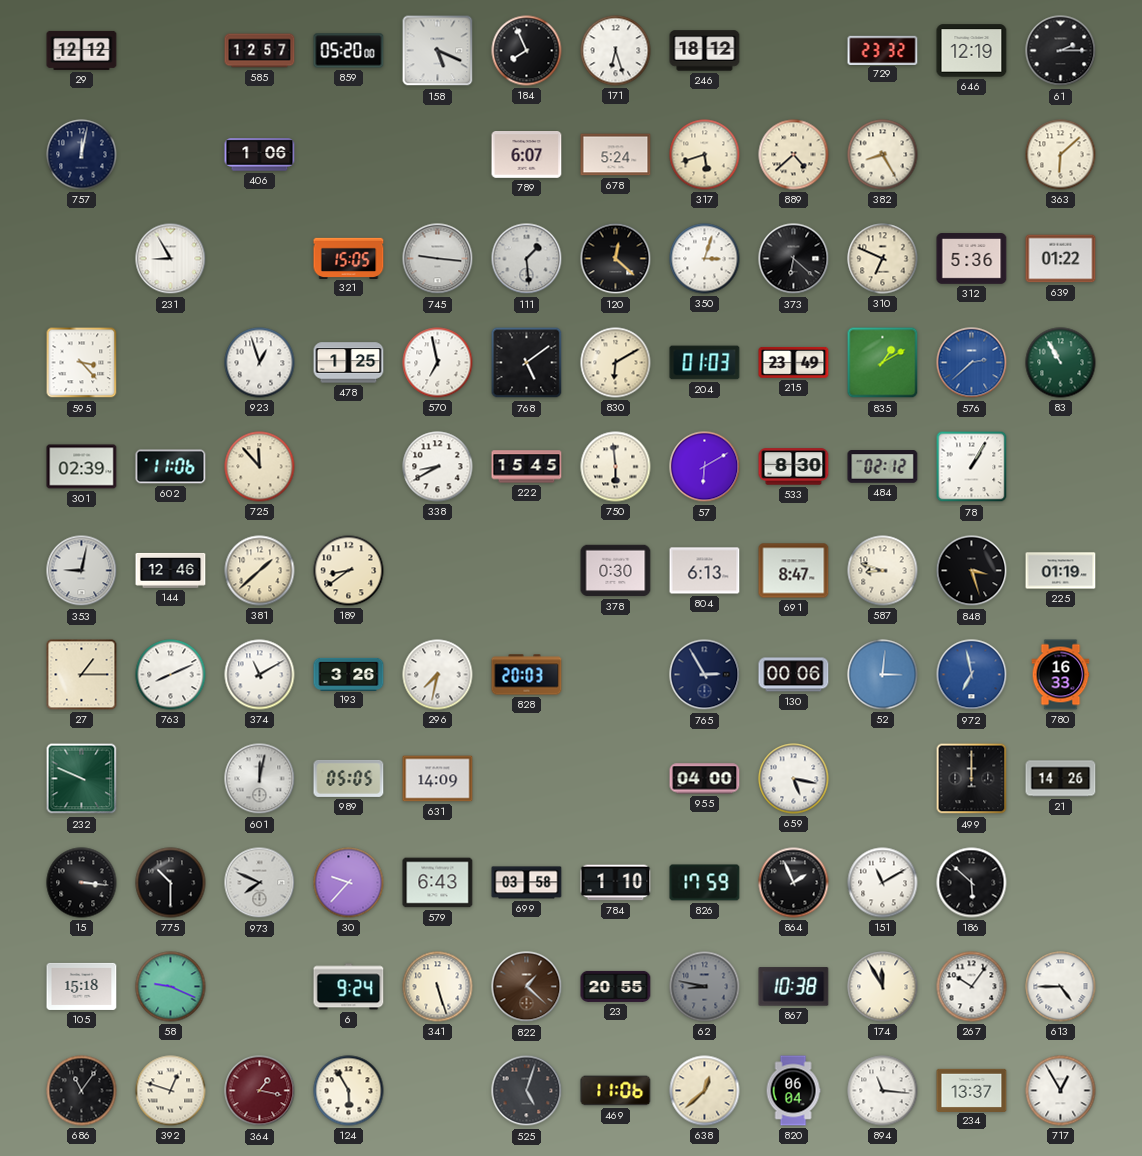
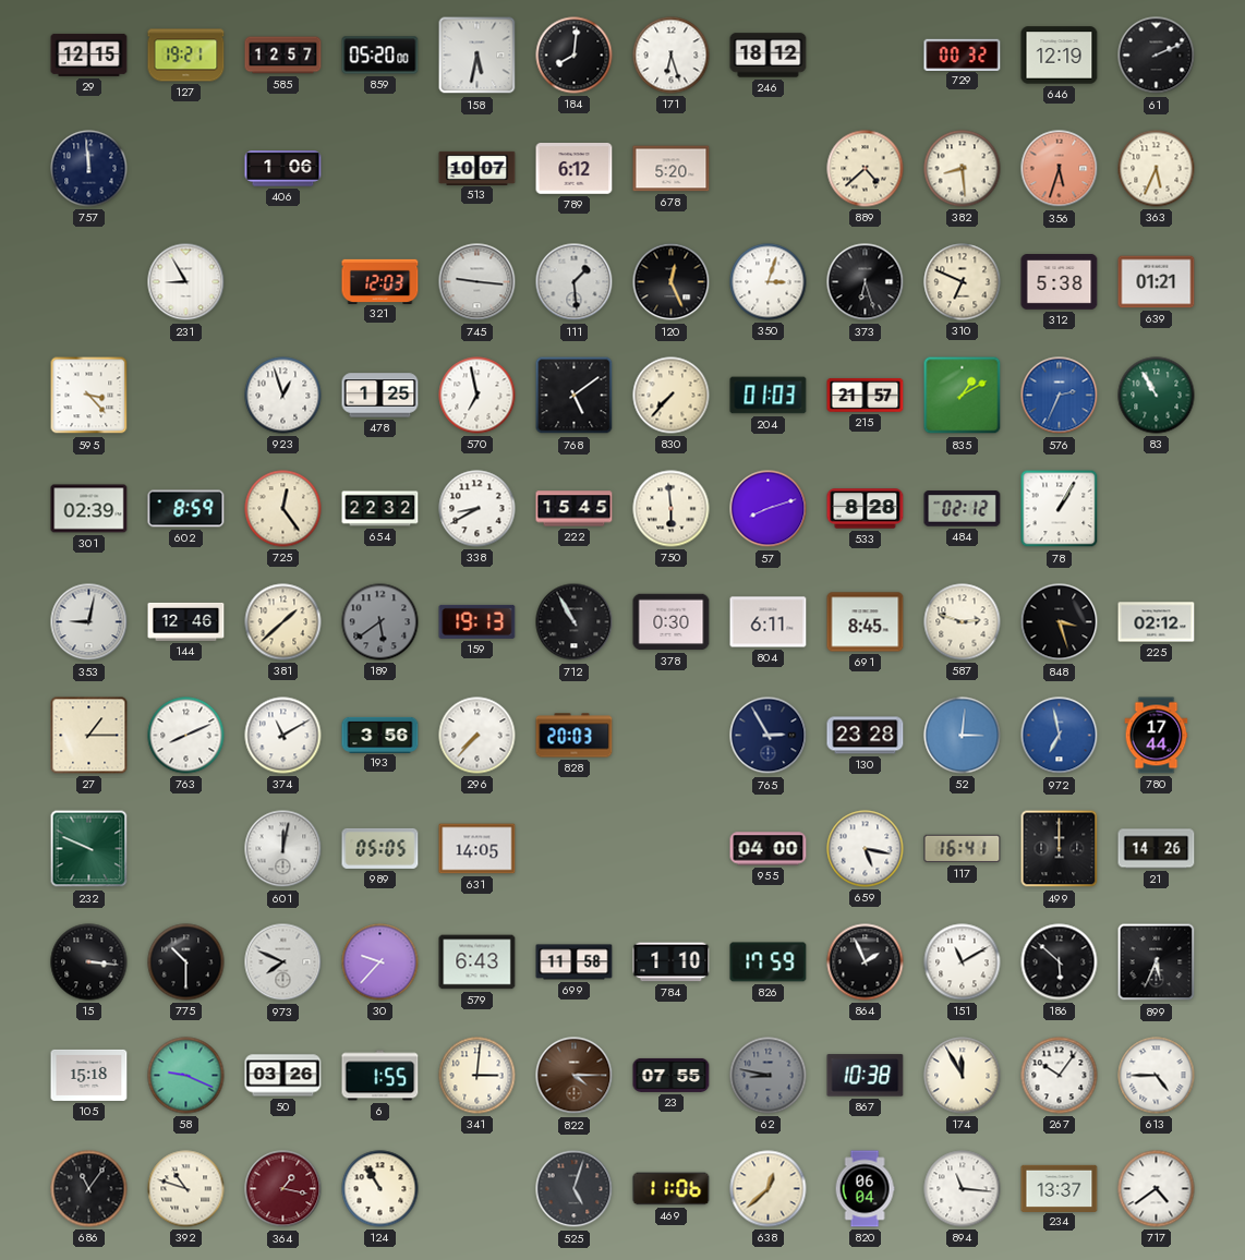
29: 12:12 -> 12:15 (89, 54)
127: none -> 19:21 (186, 56)
158: 5:19 -> 5:32 (478, 56)
184: 7:56 -> 8:01 (575, 56)
729: 23:32 -> 00:32 (963, 54)
61: 2:15 -> 2:11 (1157, 56)
757: 12:02 -> 11:59 (89, 169)
513: none -> 10:07 (478, 168)
789: 6:07 -> 6:12 (575, 169)
678: 5:24 -> 5:20 (672, 169)
317: 5:42 -> none (705, 155)
382: 8:25 -> 8:29 (963, 169)
356: none -> 5:33 (1060, 169)
363: 6:08 -> 5:34 (1157, 169)
321: 15:05 -> 12:03 (380, 281)
120: 12:22 -> 12:26 (672, 282)
373: 6:22 -> 6:27 (866, 282)
312: 5:36 -> 5:38 (1060, 282)
639: 01:22 -> 01:21 (1157, 282)
830: 6:10 -> 7:37 (672, 396)
215: 23:49 -> 21:57 (866, 396)
576: 2:38 -> 2:34 (1060, 396)
602: 11:06 -> 8:59 (186, 509)
725: 11:53 -> 12:24 (283, 509)
654: none -> 22:32 (380, 509)
57: 6:10 -> 8:12 (769, 509)
533: 8:30 -> 8:28 (866, 509)
189: 8:39 -> 5:39 (380, 622)
189 dial: cream -> grey (380, 622)
159: none -> 19:13 (478, 621)
712: none -> 10:55 (575, 622)
804: 6:13 -> 6:11 (769, 622)
691: 8:47 -> 8:45 (866, 622)
587: 8:48 -> 2:48 (963, 622)
225: 01:19 -> 02:12 (1157, 622)
193: 3:26 -> 3:56 (380, 735)
296: 7:32 -> 7:37 (478, 736)
130: 00:06 -> 23:28 (866, 736)
780: 16:33 -> 17:44 (1157, 736)
631: 14:09 -> 14:05 (478, 849)
117: none -> 16:41 (963, 849)
699: 03:58 -> 11:58 (575, 962)
899: none -> 5:34 (1157, 962)
50: none -> 03:26 (283, 1076)
6: 9:24 -> 1:55 (380, 1076)
341: 5:27 -> 3:01 (478, 1076)
822: 1:22 -> 4:15 (575, 1076)
23: 20:55 -> 07:55 (672, 1075)
392: 12:48 -> 10:48 (186, 1189)
124: 5:55 -> 10:55 (380, 1189)
717: 12:55 -> 4:39 (1157, 1189)
